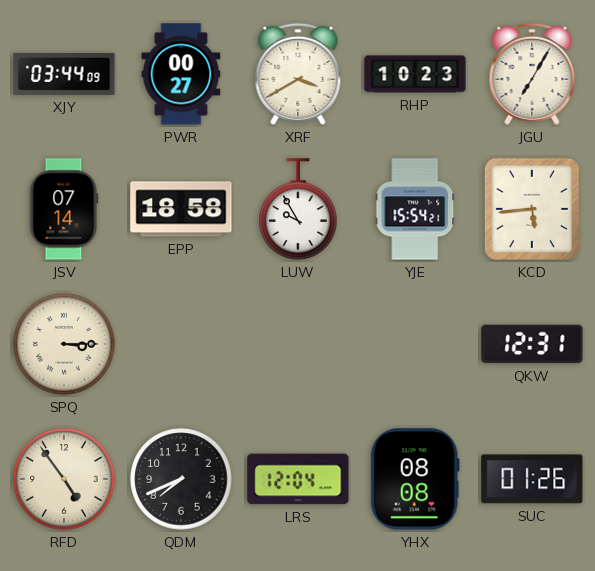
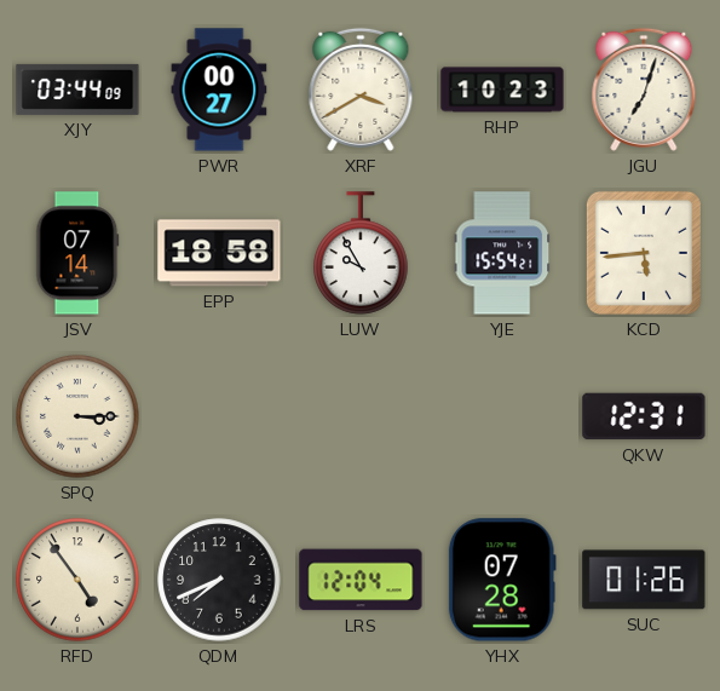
JGU: 7:05 -> 7:03 (644, 90)
YHX: 08:08 -> 07:28 (502, 580)
